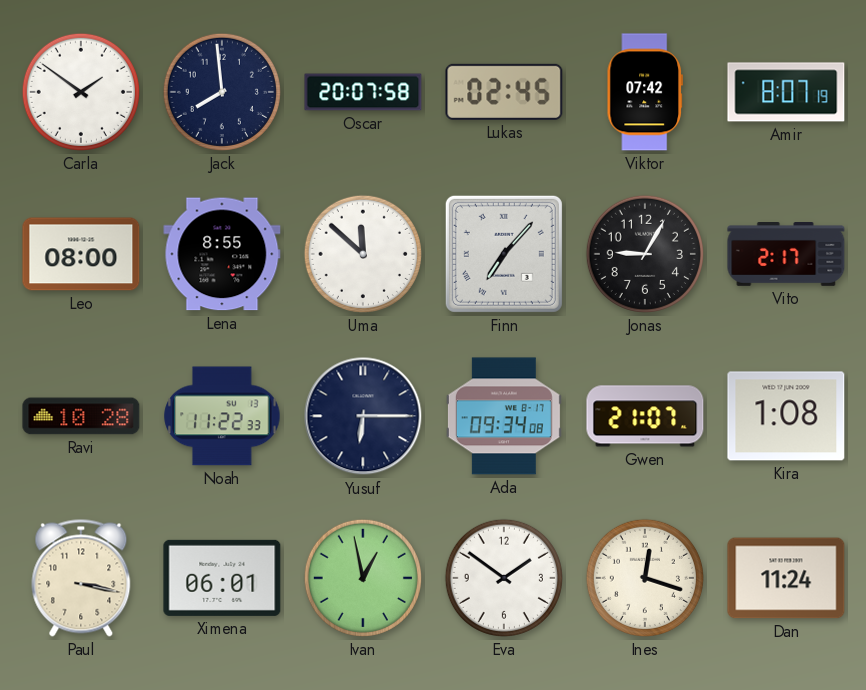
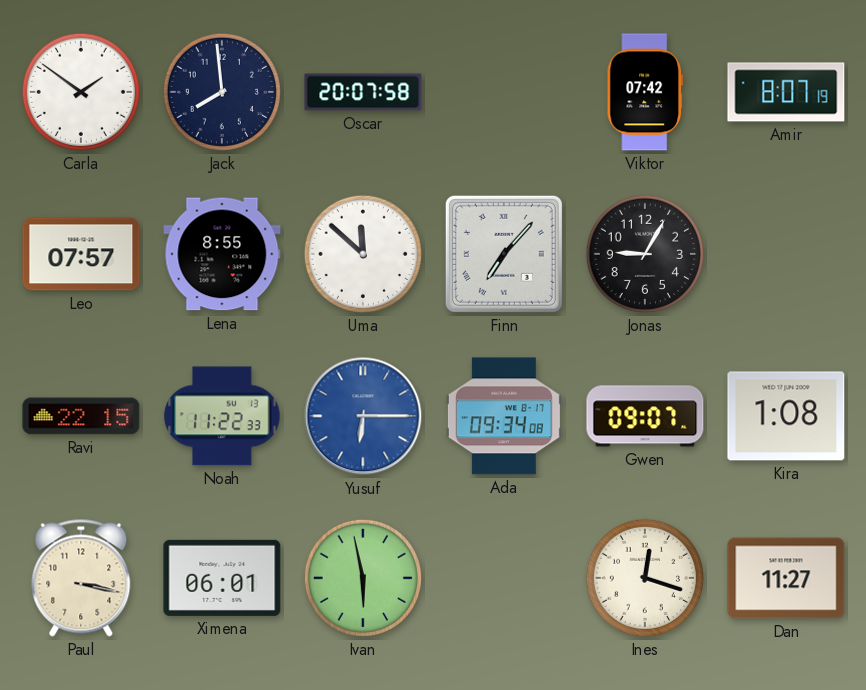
Lukas: 02:45 -> none (504, 92)
Leo: 08:00 -> 07:57 (81, 254)
Vito: 2:17 -> none (786, 255)
Ravi: 10:28 -> 22:15 (81, 416)
Yusuf dial: navy -> blue (363, 416)
Gwen: 21:07 -> 09:07 (645, 416)
Ivan: 12:58 -> 5:58 (363, 578)
Eva: 1:51 -> none (504, 578)
Dan: 11:24 -> 11:27 (786, 578)
